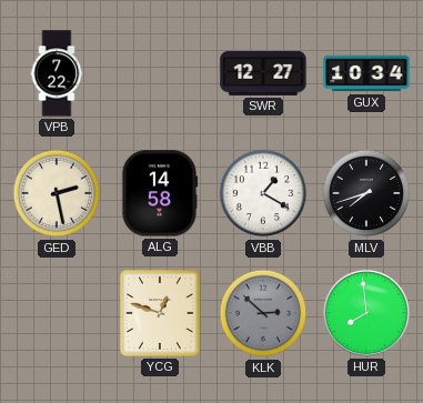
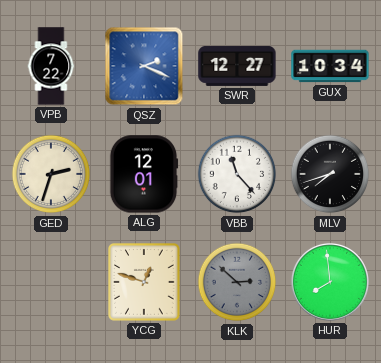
QSZ: none -> 2:19 (144, 66)
GED: 2:28 -> 2:33 (51, 174)
ALG: 14:58 -> 12:01 (144, 174)
VBB: 1:20 -> 11:23 (237, 174)
